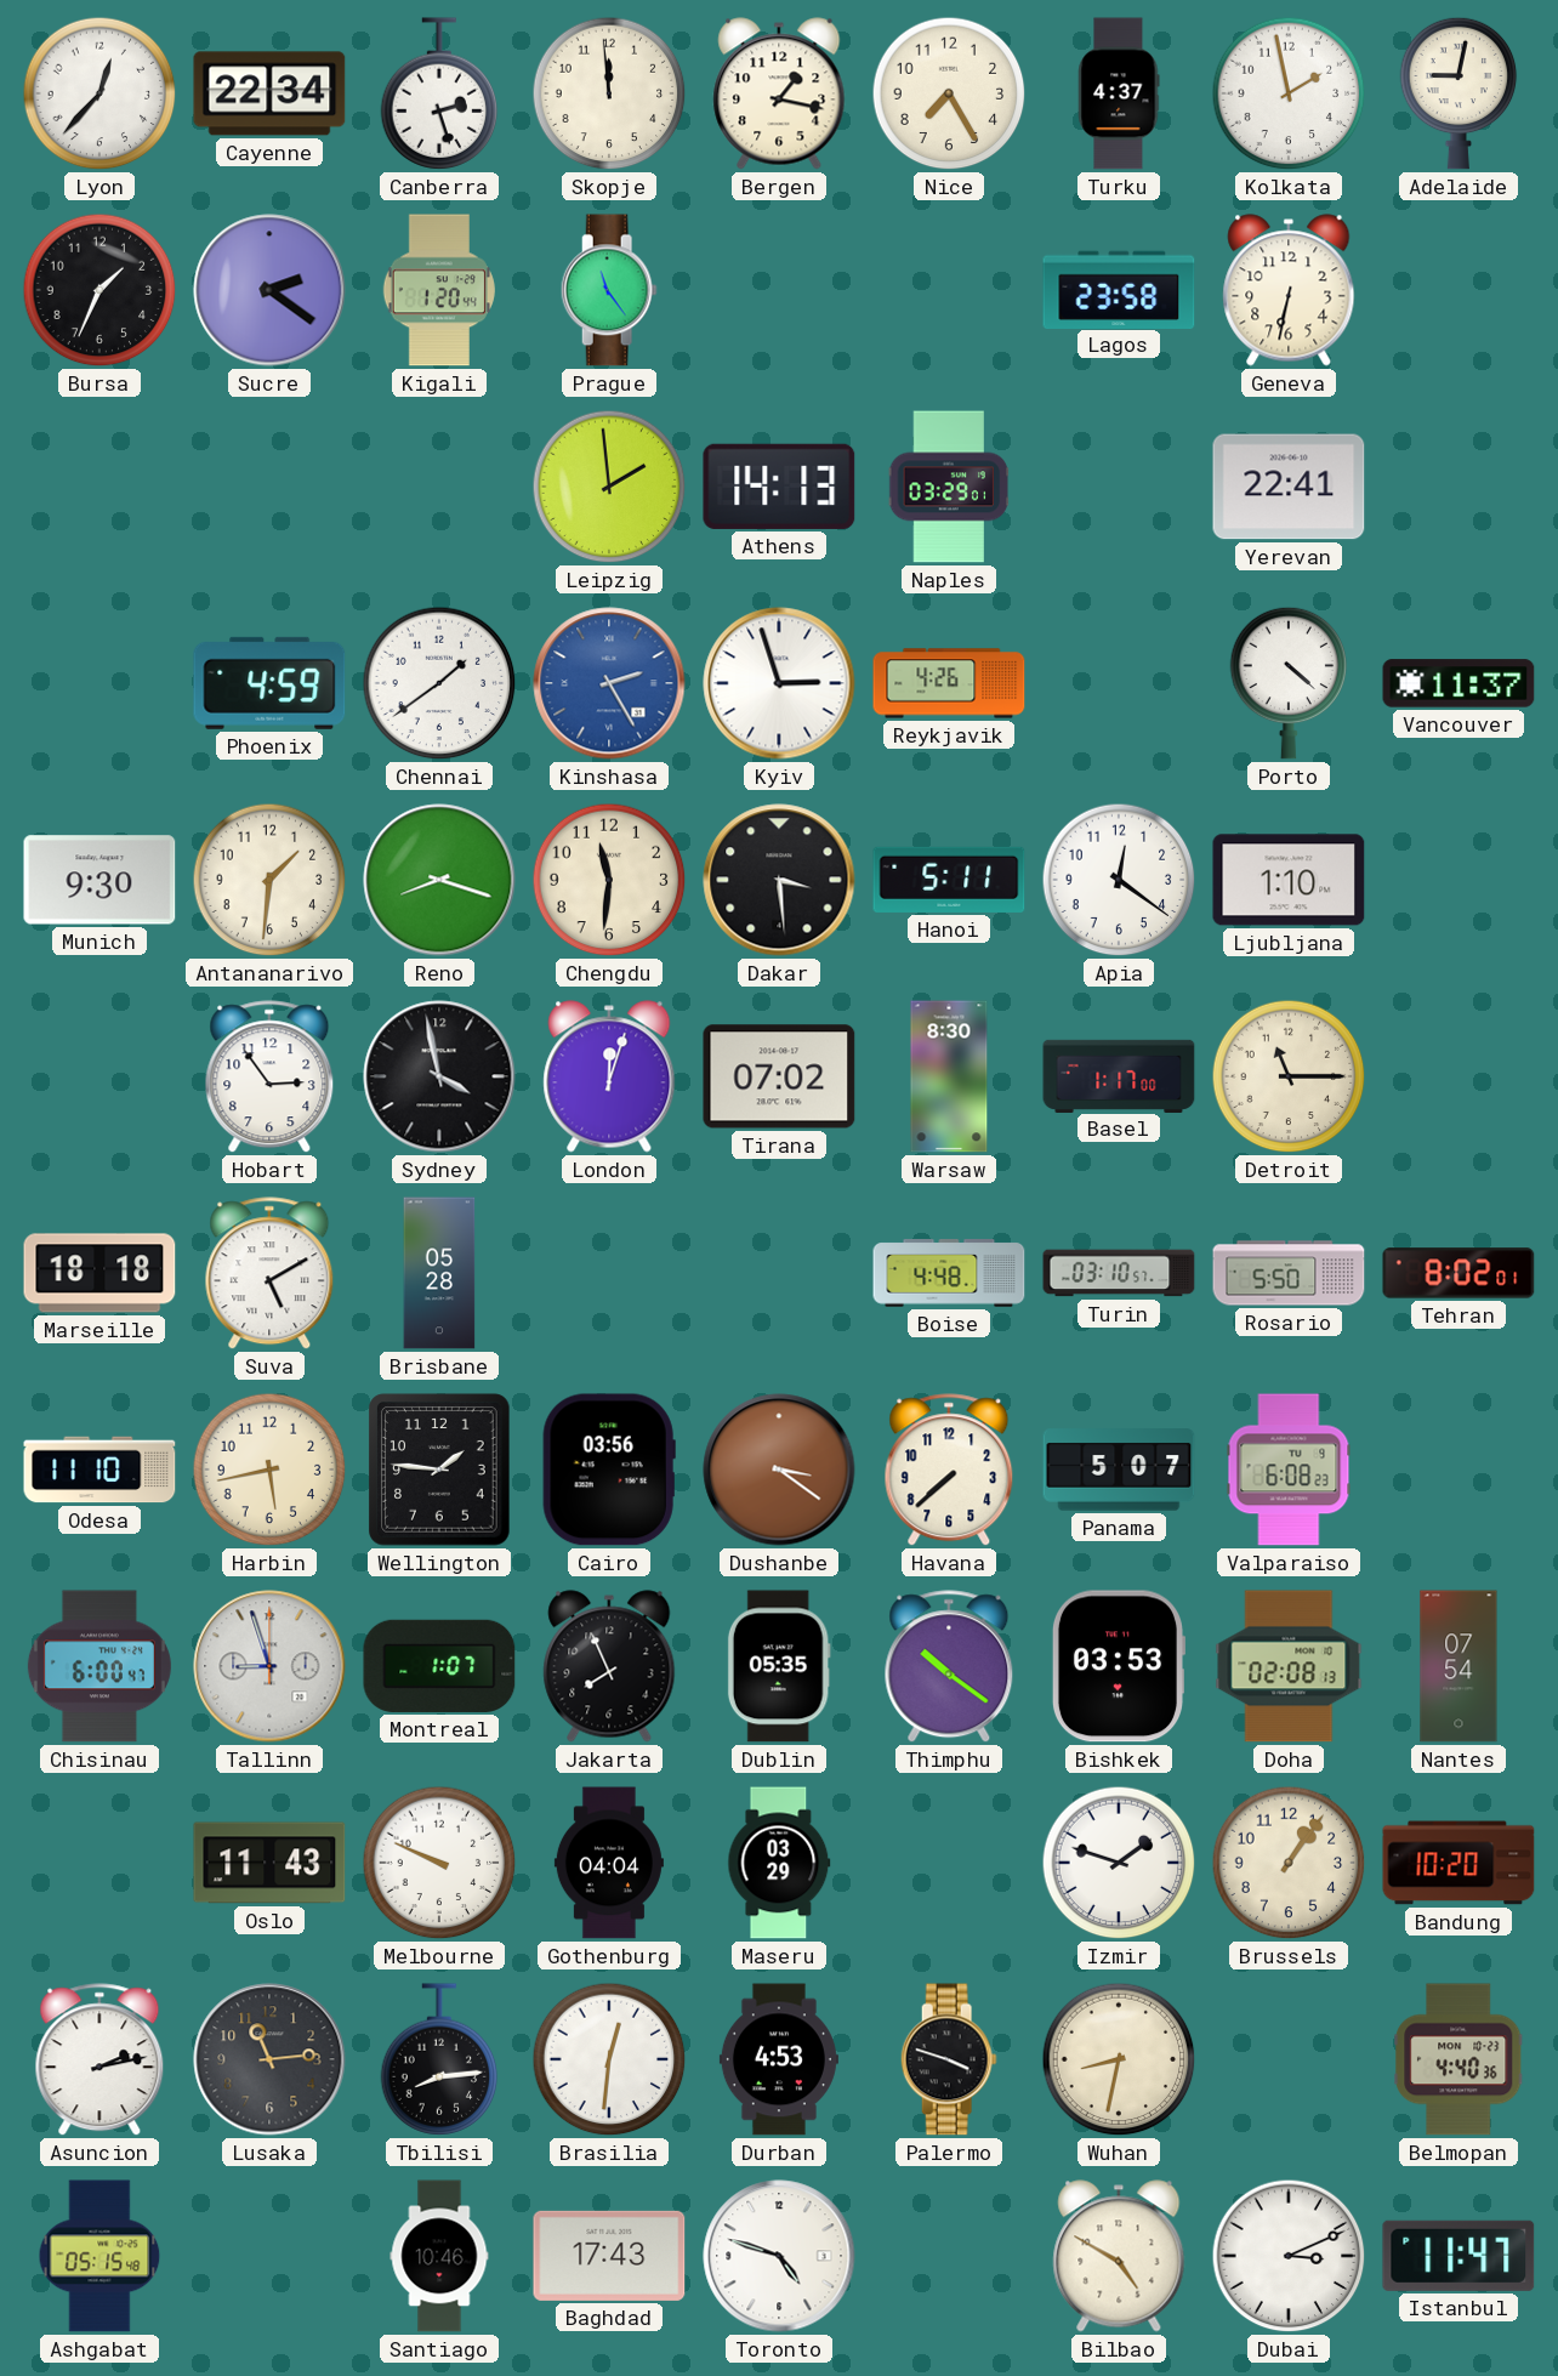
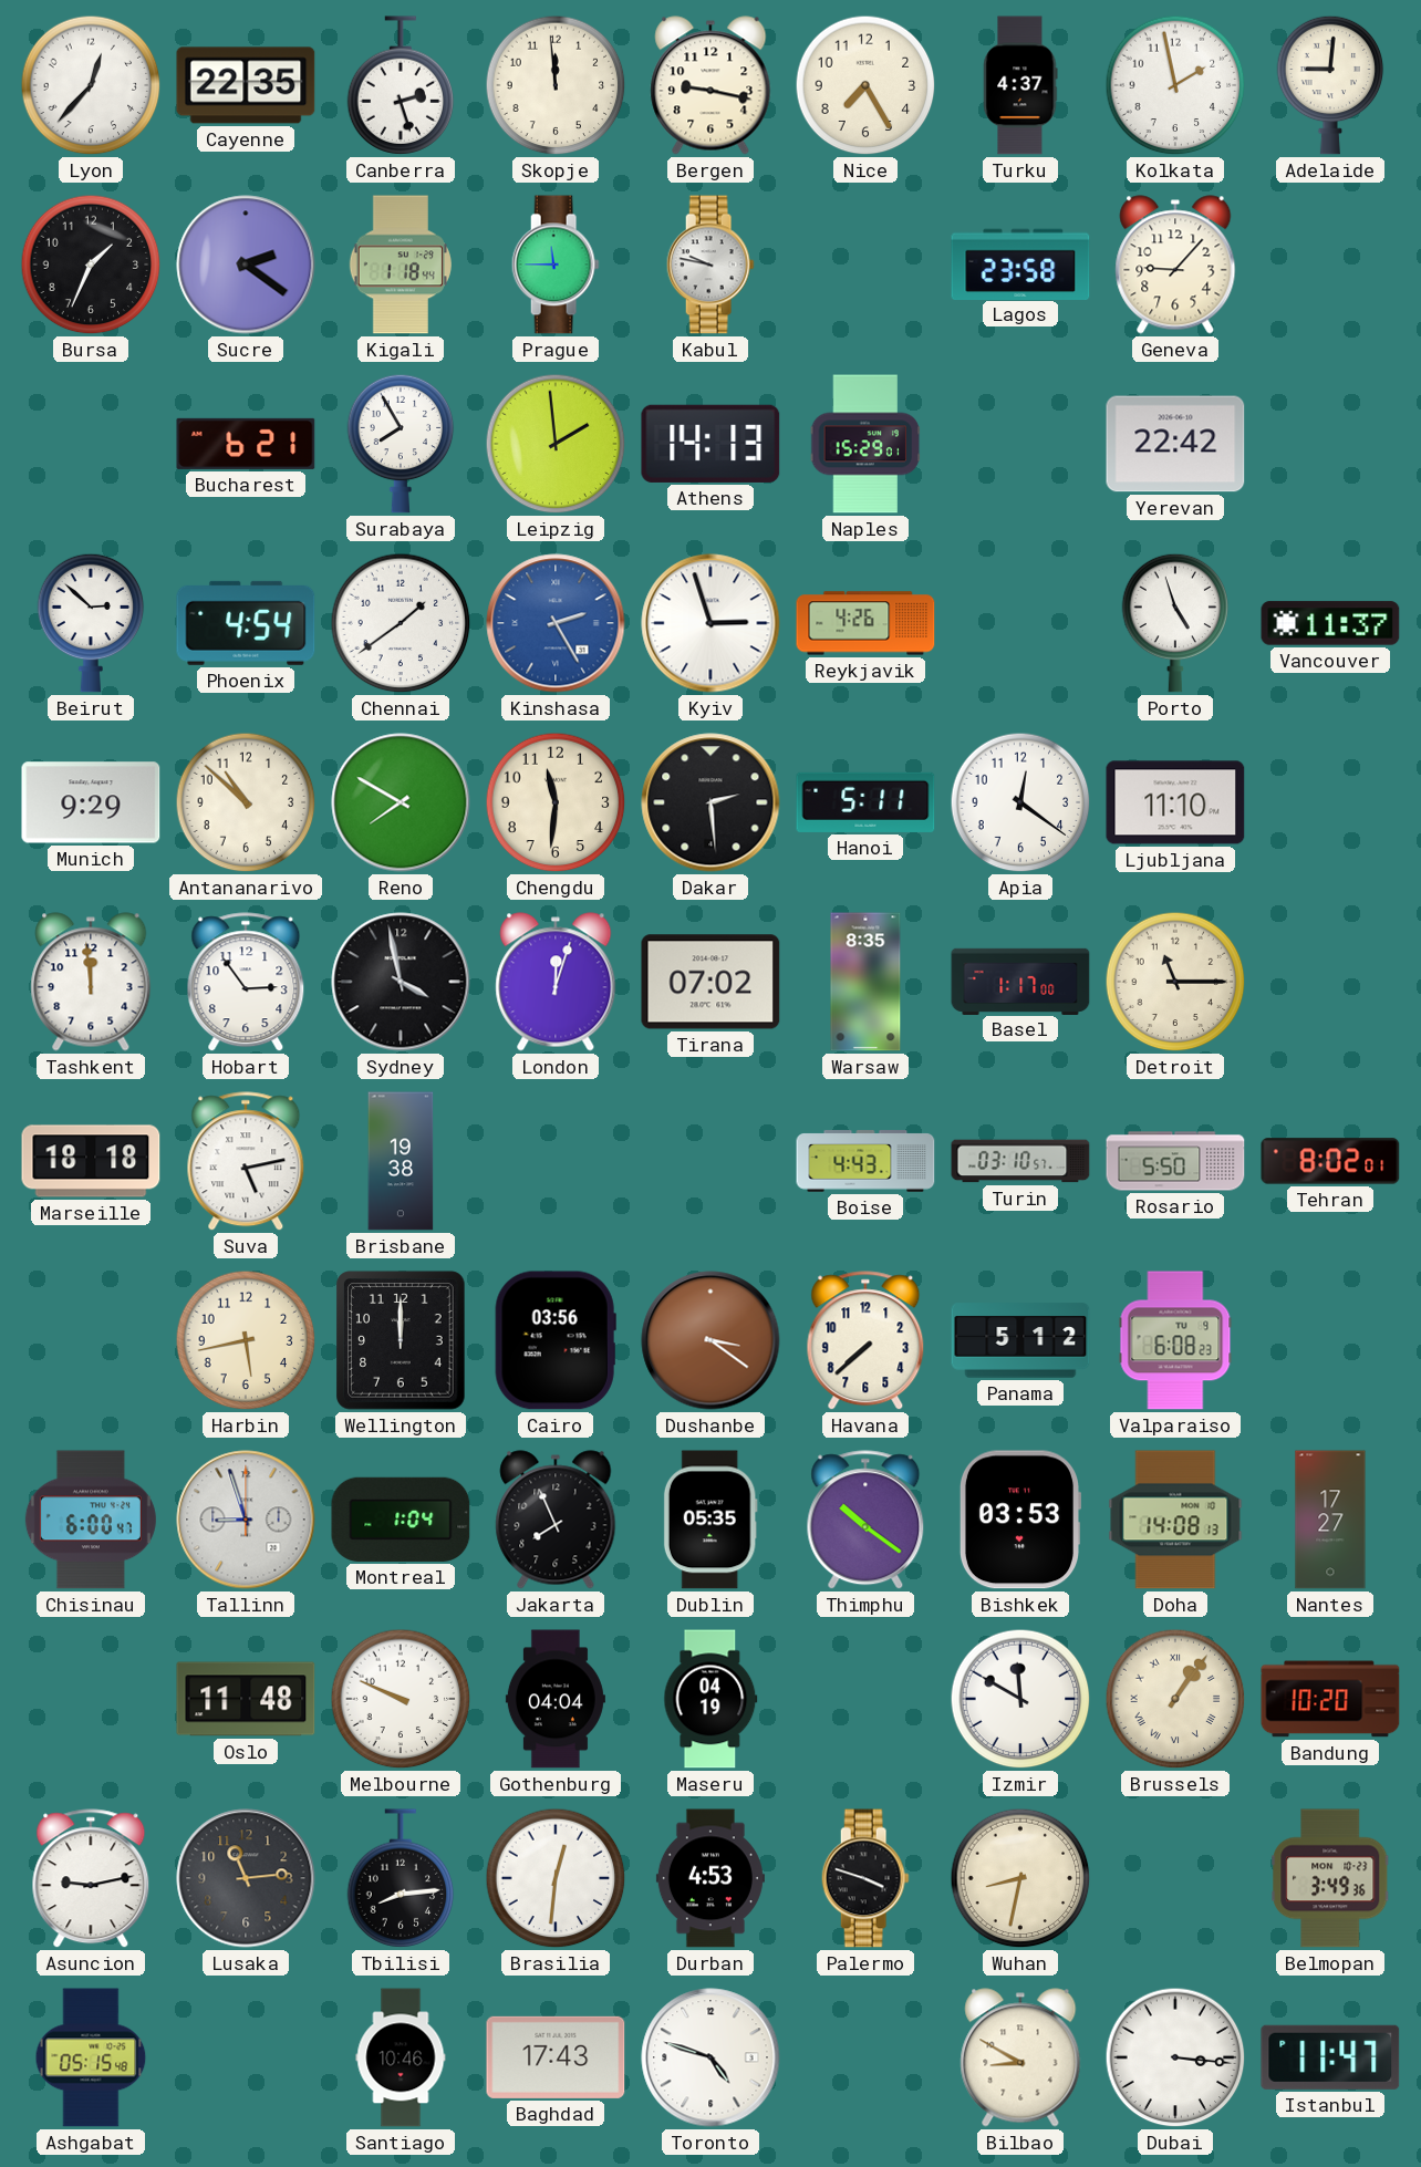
Cayenne: 22:34 -> 22:35 (246, 85)
Bergen: 1:17 -> 9:17 (710, 85)
Adelaide: 9:02 -> 9:01 (1330, 85)
Kigali: 1:20 -> 1:18 (401, 265)
Prague: 11:24 -> 11:45 (556, 265)
Kabul: none -> 9:47 (710, 265)
Geneva: 6:32 -> 9:07 (1175, 265)
Bucharest: none -> 6:21 (246, 444)
Surabaya: none -> 7:55 (401, 444)
Naples: 03:29 -> 15:29 (865, 444)
Yerevan: 22:41 -> 22:42 (1175, 444)
Beirut: none -> 2:52 (91, 623)
Phoenix: 4:59 -> 4:54 (246, 623)
Porto: 4:22 -> 4:57 (1175, 623)
Munich: 9:30 -> 9:29 (91, 802)
Antananarivo: 1:31 -> 10:52 (246, 802)
Reno: 8:18 -> 7:50 (401, 802)
Dakar: 3:29 -> 2:29 (710, 802)
Ljubljana: 1:10 -> 11:10 (1175, 802)
Tashkent: none -> 11:59 (91, 982)
Warsaw: 8:30 -> 8:35 (865, 982)
Suva: 5:10 -> 5:13 (246, 1162)
Brisbane: 05:28 -> 19:38 (401, 1161)
Boise: 4:48 -> 4:43 (865, 1161)
Odesa: 11:10 -> none (99, 1470)
Wellington: 1:46 -> 12:00 (401, 1340)
Panama: 5:07 -> 5:12 (1020, 1340)
Montreal: 1:07 -> 1:04 (401, 1520)
Doha: 02:08 -> 14:08 (1175, 1520)
Nantes: 07:54 -> 17:27 (1330, 1520)
Oslo: 11:43 -> 11:48 (246, 1699)
Maseru: 03:29 -> 04:19 (710, 1699)
Izmir: 1:48 -> 11:50 (1020, 1699)
Brussels numerals: Arabic -> Roman (1175, 1699)
Asuncion: 2:13 -> 9:13 (91, 1879)
Belmopan: 4:40 -> 3:49 (1330, 1878)
Bilbao: 4:50 -> 8:50 (1020, 2057)
Dubai: 3:11 -> 3:16 (1175, 2057)
